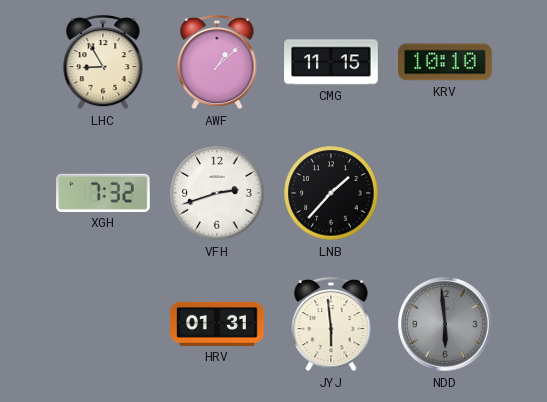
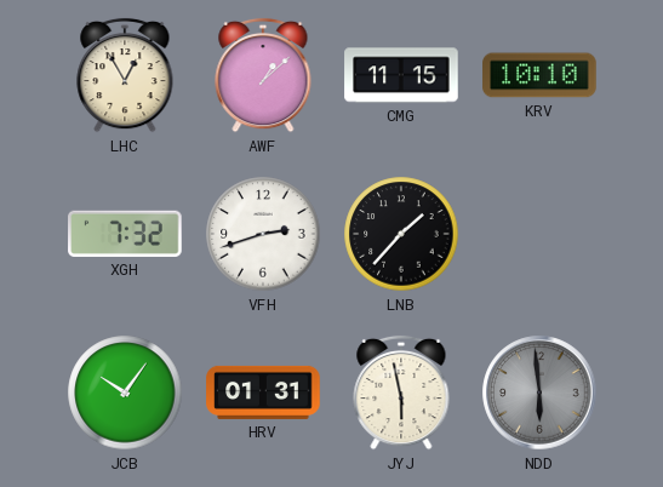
LHC: 8:55 -> 12:55 (125, 75)
JCB: none -> 10:06 (125, 393)
JYJ: 5:59 -> 5:58 (401, 393)
